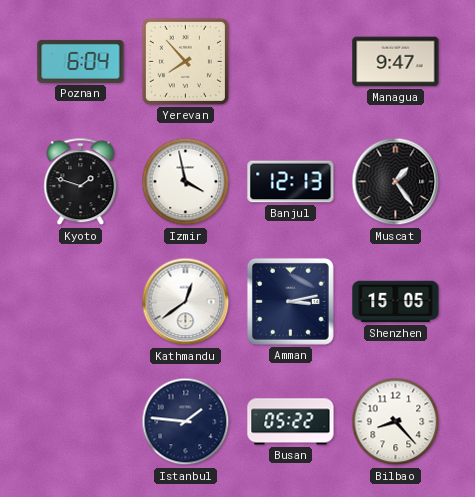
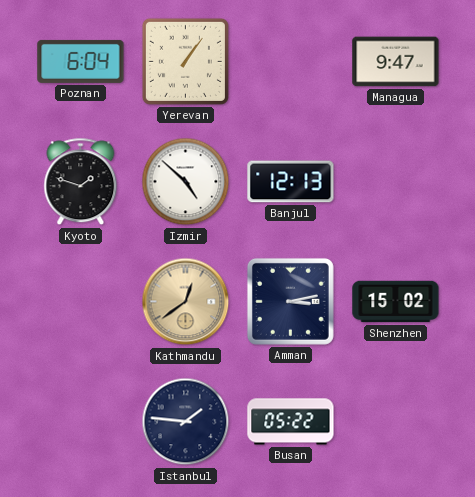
Yerevan: 7:53 -> 1:06 (185, 61)
Izmir: 3:58 -> 4:52 (186, 182)
Muscat: 1:24 -> none (396, 182)
Kathmandu dial: white -> champagne (186, 302)
Shenzhen: 15:05 -> 15:02 (396, 302)
Bilbao: 8:23 -> none (396, 422)
